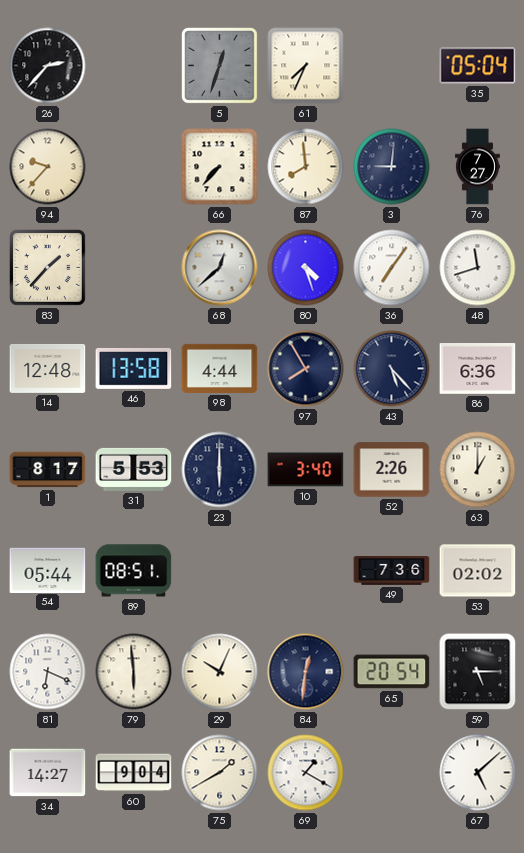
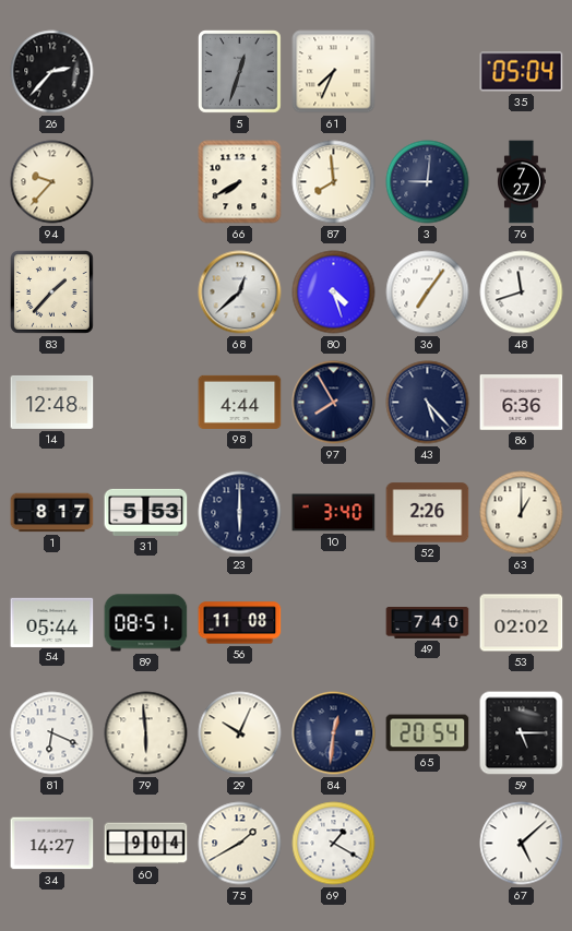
66: 7:37 -> 7:40 (240, 182)
46: 13:58 -> none (134, 368)
56: none -> 11:08 (240, 623)
49: 7:36 -> 7:40 (428, 623)
